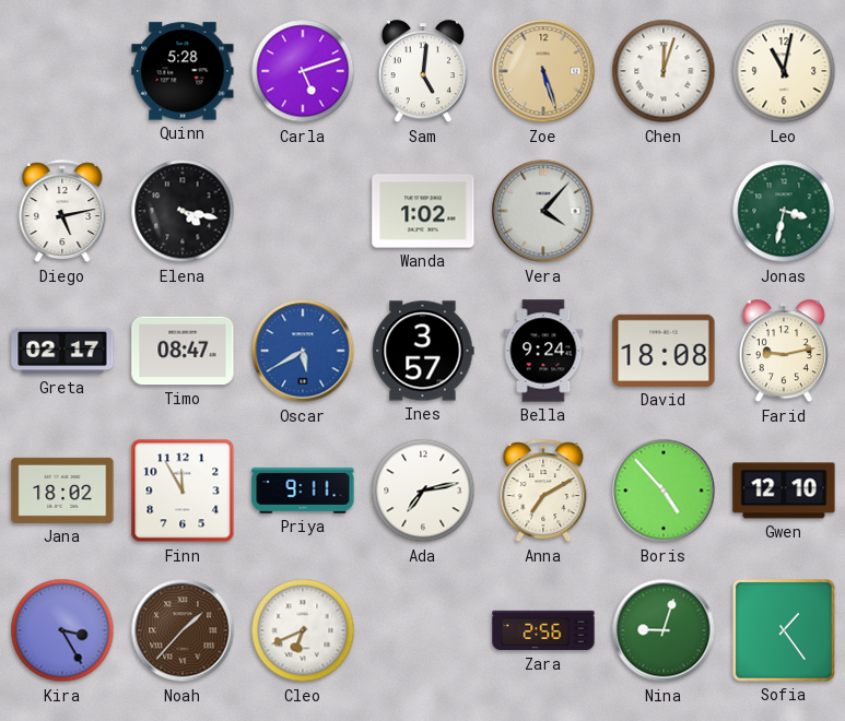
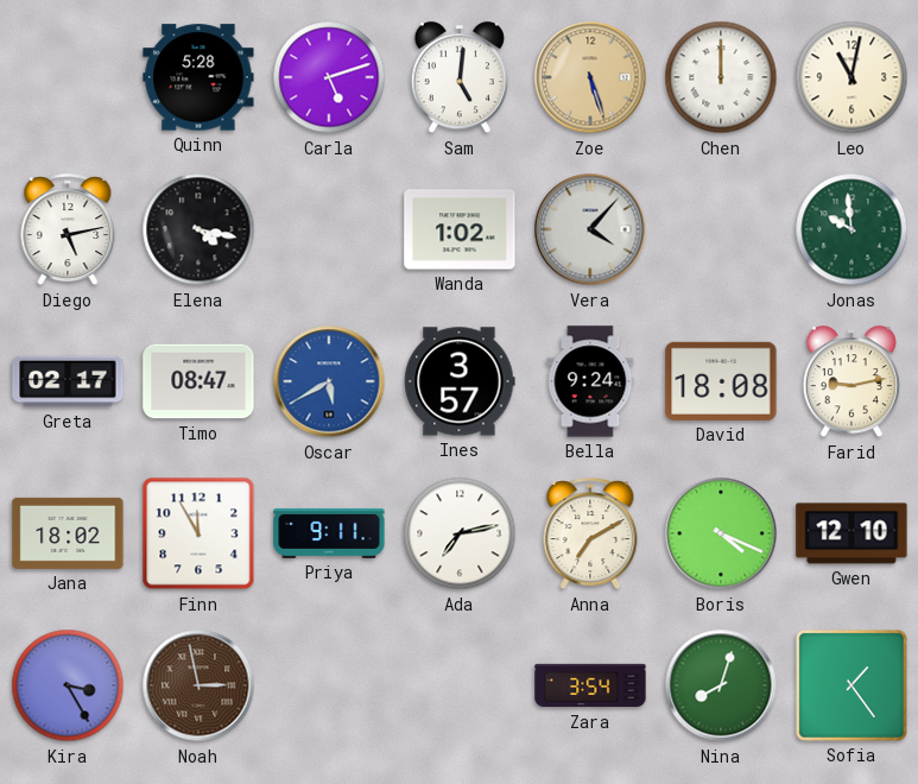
Chen: 12:03 -> 12:00 (721, 77)
Jonas: 3:32 -> 9:59 (851, 229)
Boris: 4:53 -> 4:19 (721, 533)
Noah: 1:37 -> 2:58 (198, 685)
Cleo: 6:41 -> none (303, 630)
Zara: 2:56 -> 3:54 (590, 685)
Nina: 9:03 -> 8:03 (721, 685)
